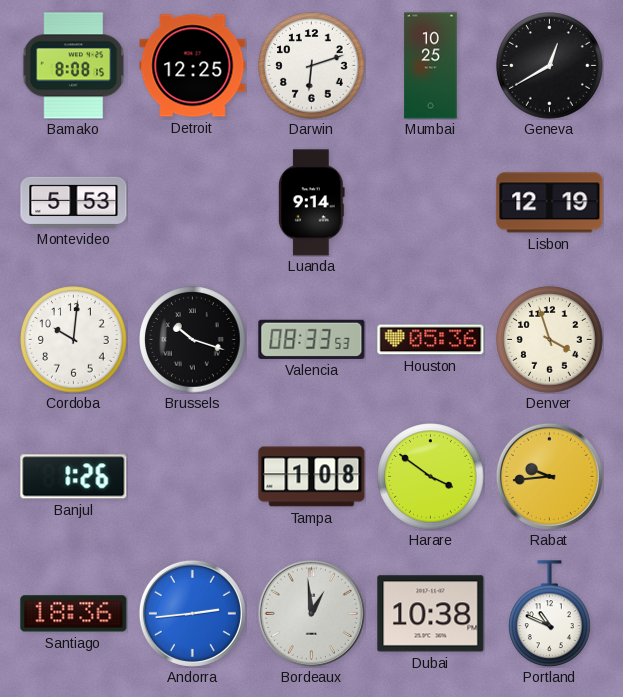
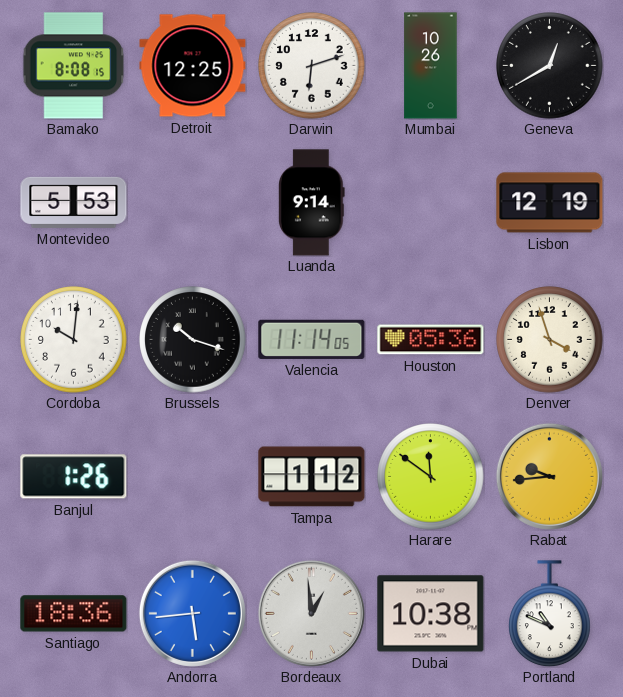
Mumbai: 10:25 -> 10:26 (431, 66)
Valencia: 08:33 -> 11:14 (312, 339)
Tampa: 1:08 -> 1:12 (312, 477)
Harare: 3:51 -> 11:51 (431, 477)
Andorra: 2:44 -> 5:44 (192, 613)
